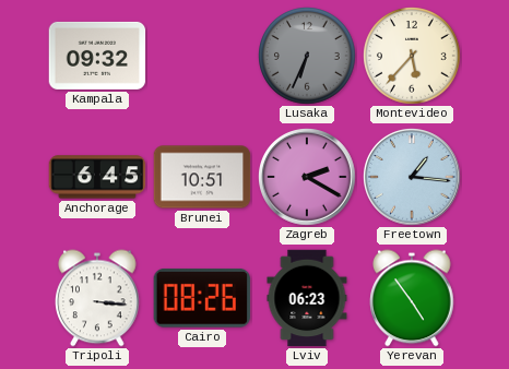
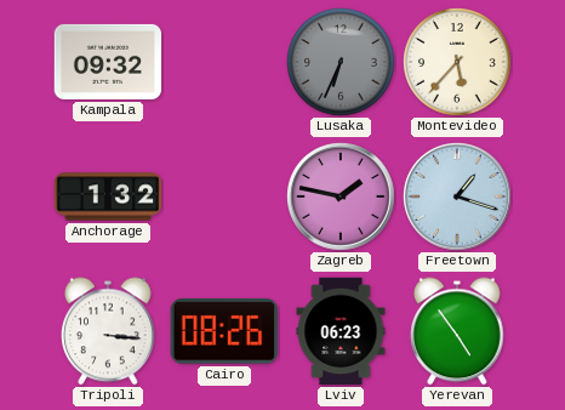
Anchorage: 6:45 -> 1:32 (108, 197)
Brunei: 10:51 -> none (202, 177)
Zagreb: 2:20 -> 1:47 (342, 198)
Freetown: 1:16 -> 1:18 (458, 198)
